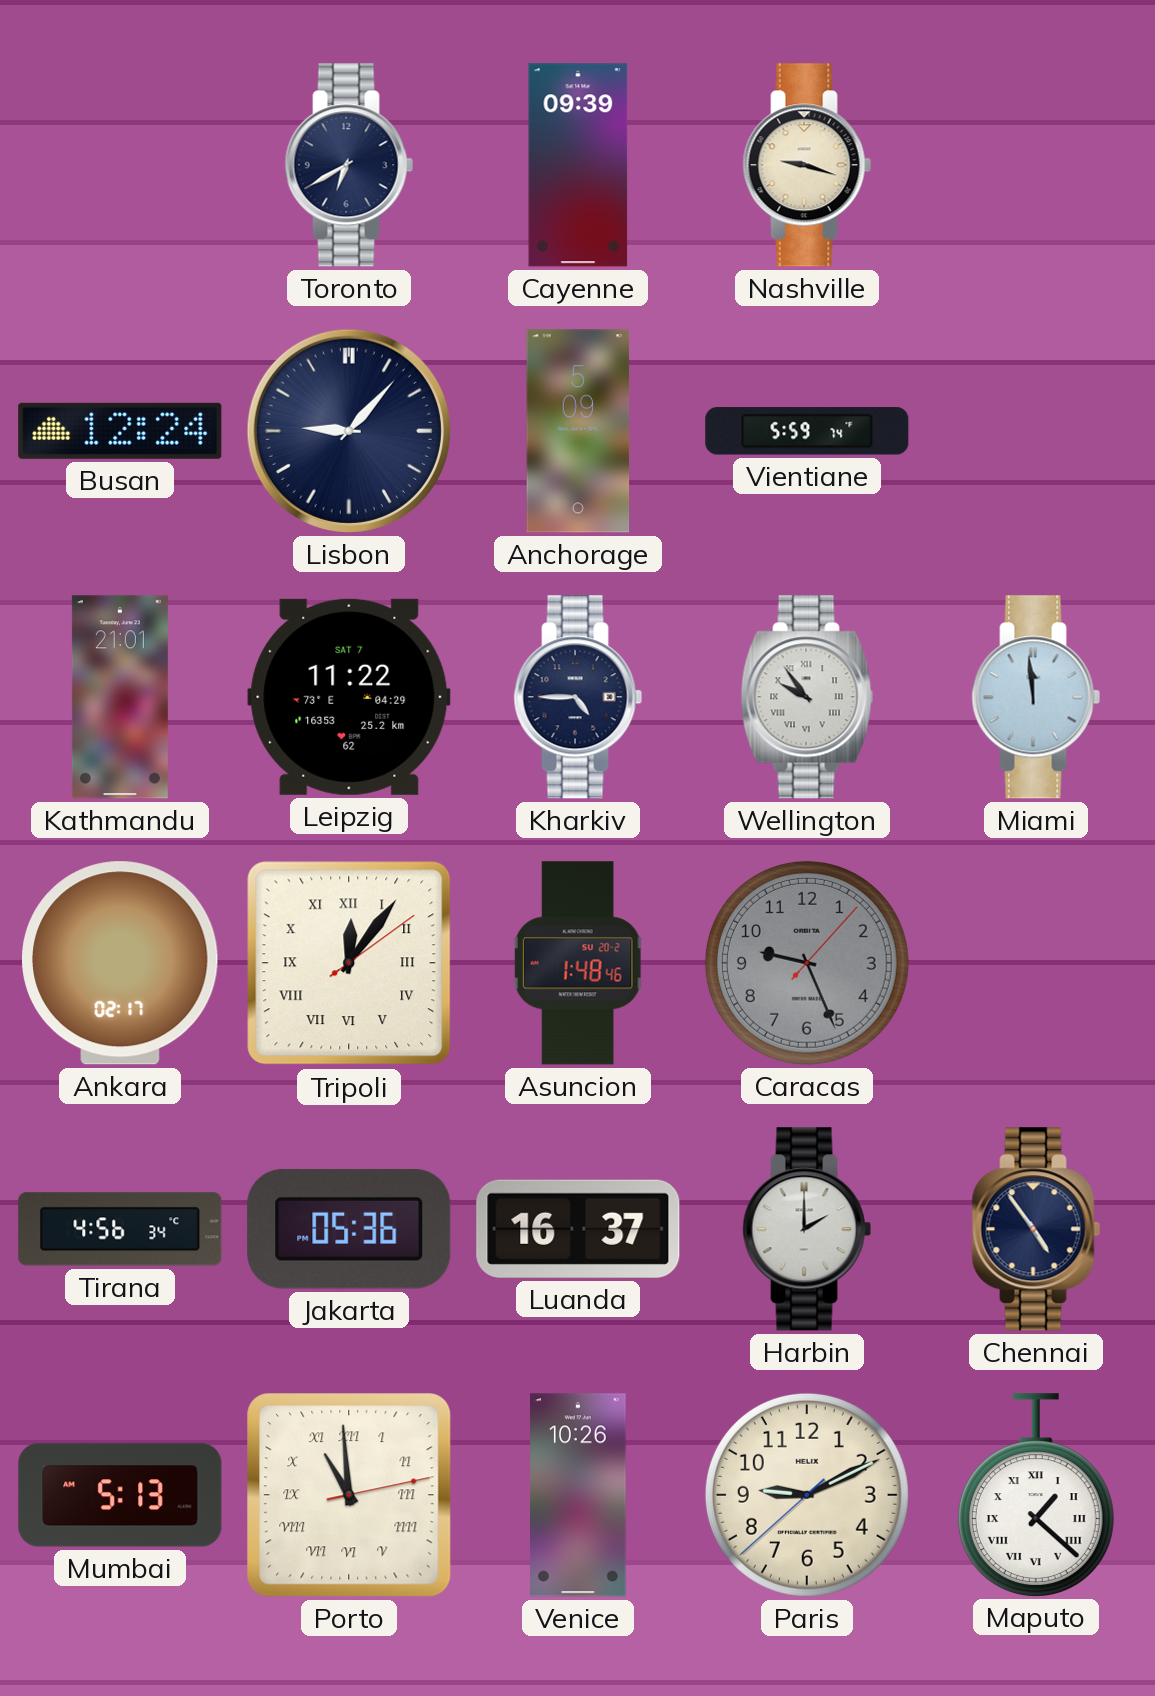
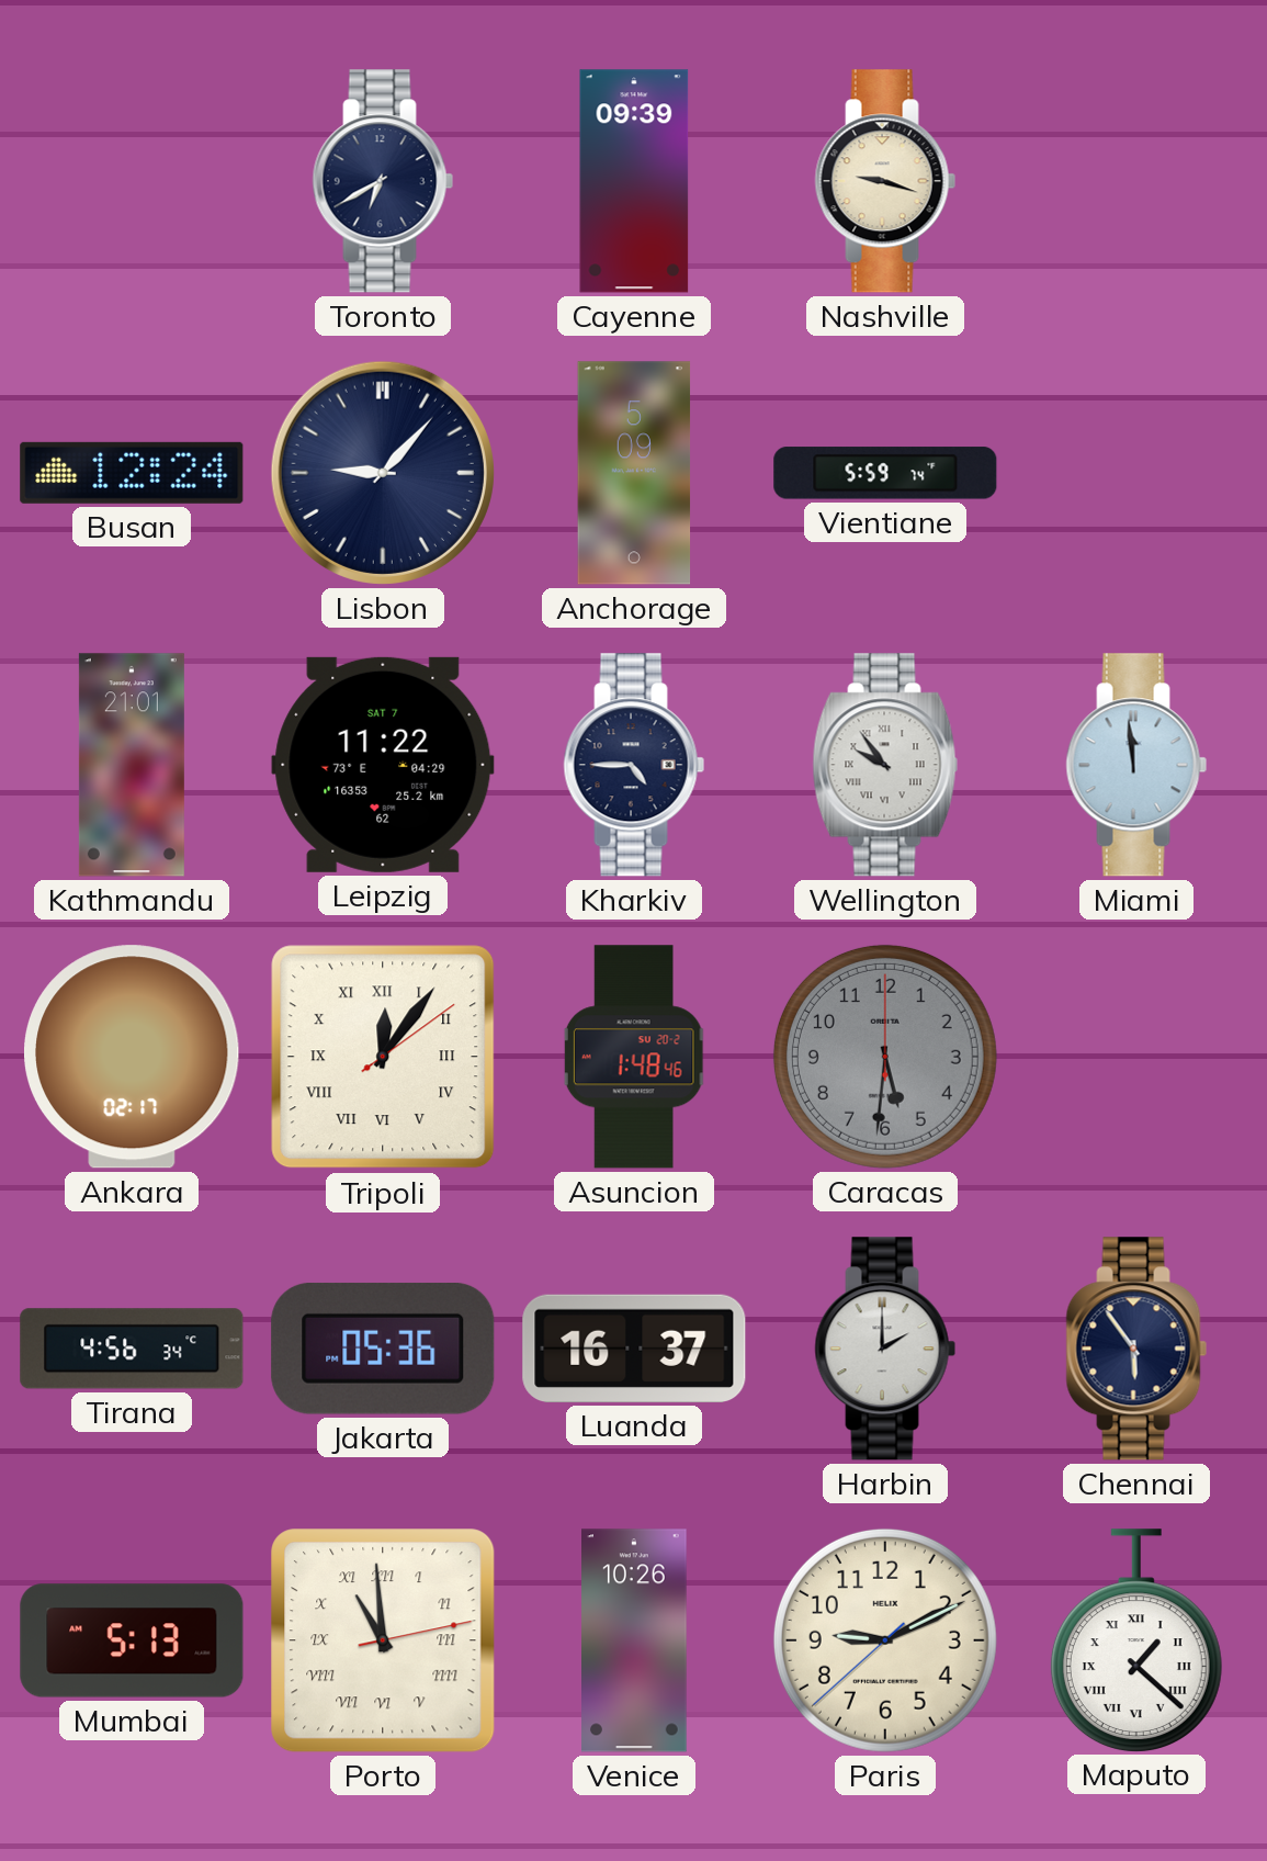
Caracas: 9:26 -> 5:31 (885, 1057)
Chennai: 4:54 -> 5:54 (1136, 1349)
